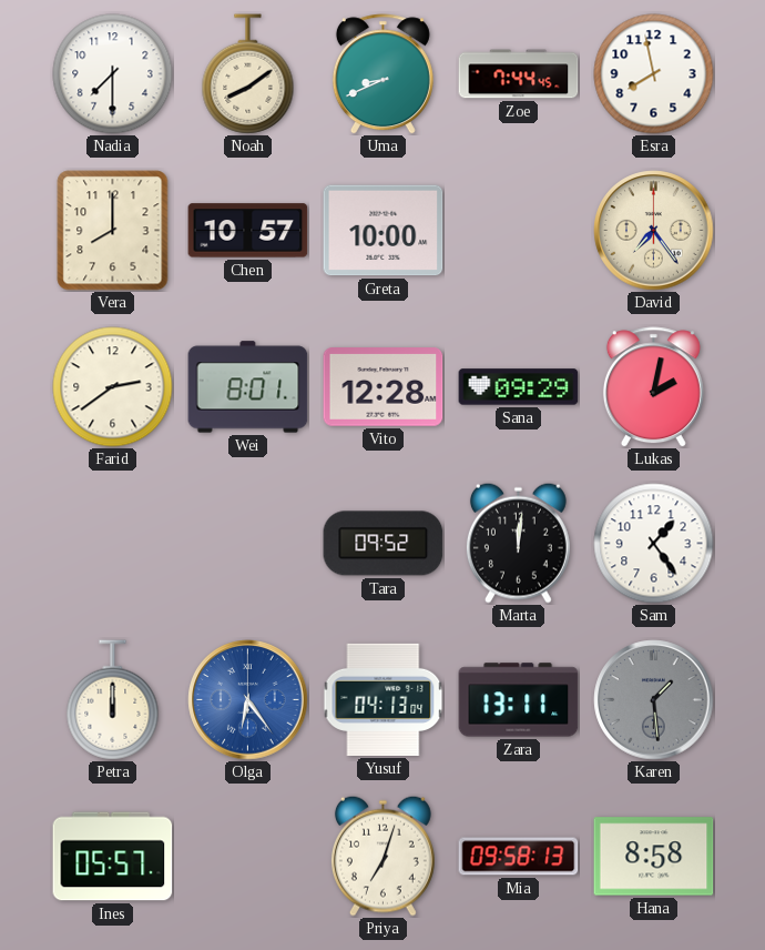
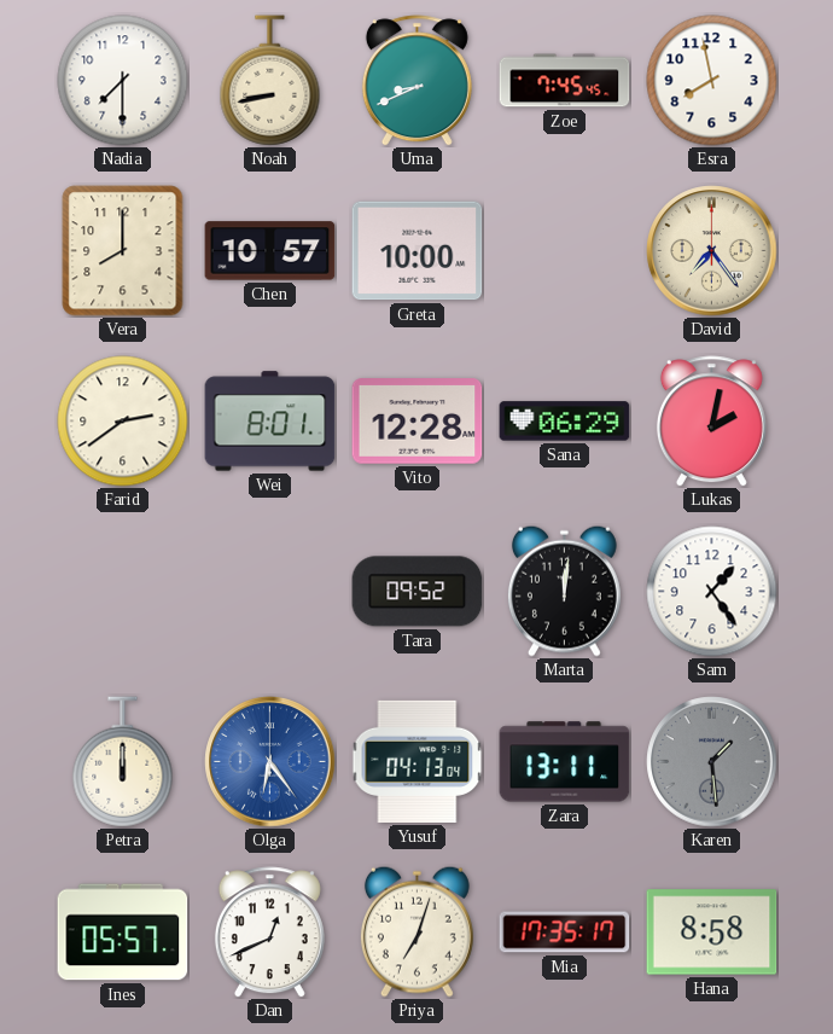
Noah: 8:09 -> 8:43 (270, 81)
Zoe: 7:44 -> 7:45 (565, 81)
Sana: 09:29 -> 06:29 (565, 422)
Dan: none -> 12:41 (269, 933)
Mia: 09:58 -> 17:35 (565, 933)
